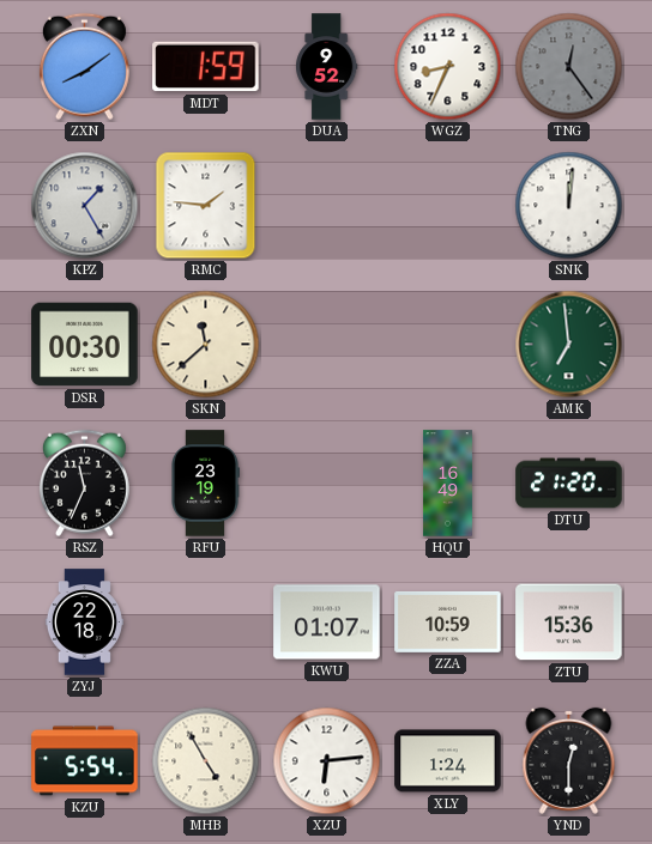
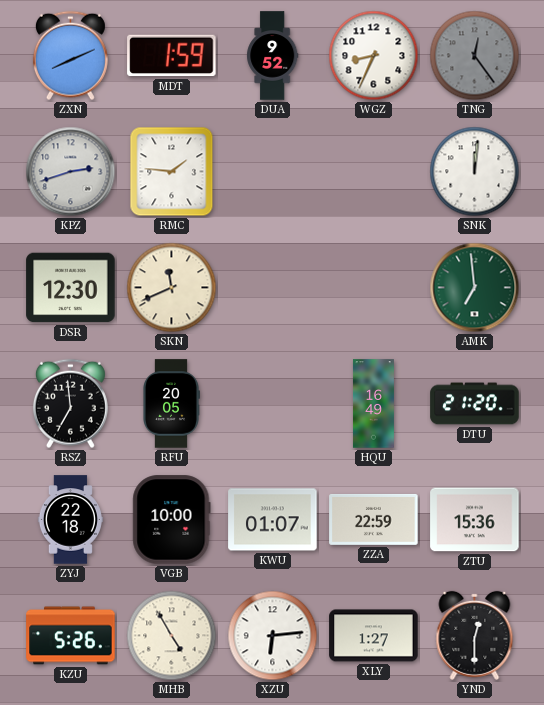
ZXN: 8:09 -> 8:11 (70, 56)
KPZ: 1:25 -> 2:42 (71, 172)
DSR: 00:30 -> 12:30 (71, 288)
SKN: 11:38 -> 11:41 (172, 288)
RSZ: 11:34 -> 6:59 (70, 404)
RFU: 23:19 -> 20:05 (172, 404)
VGB: none -> 10:00 (172, 520)
ZZA: 10:59 -> 22:59 (374, 519)
KZU: 5:54 -> 5:26 (71, 636)
XLY: 1:24 -> 1:27 (374, 636)
